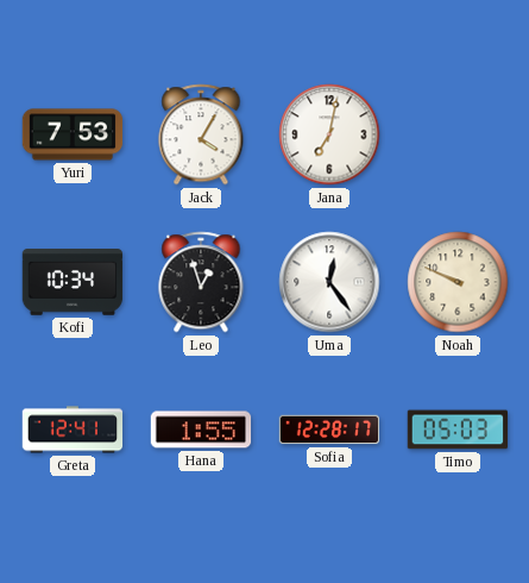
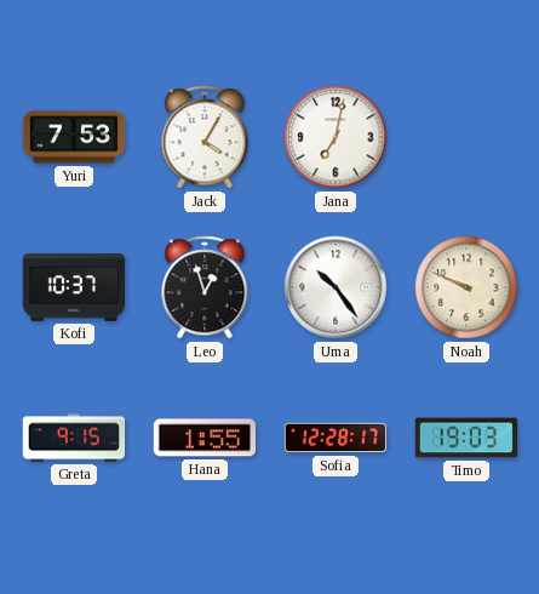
Kofi: 10:34 -> 10:37 (74, 287)
Uma: 12:24 -> 10:24 (336, 287)
Greta: 12:41 -> 9:15 (74, 438)
Timo: 05:03 -> 19:03 (466, 438)
